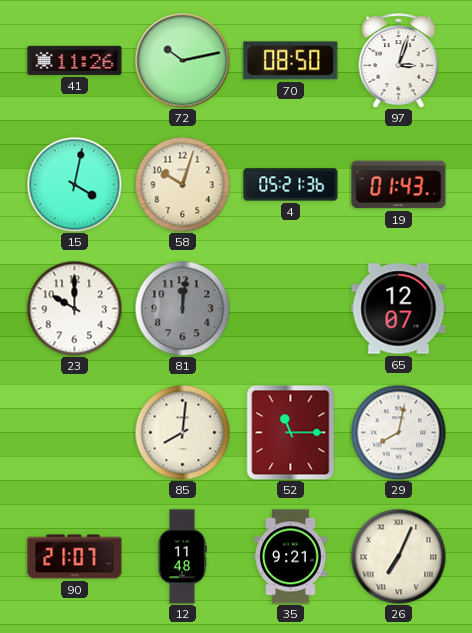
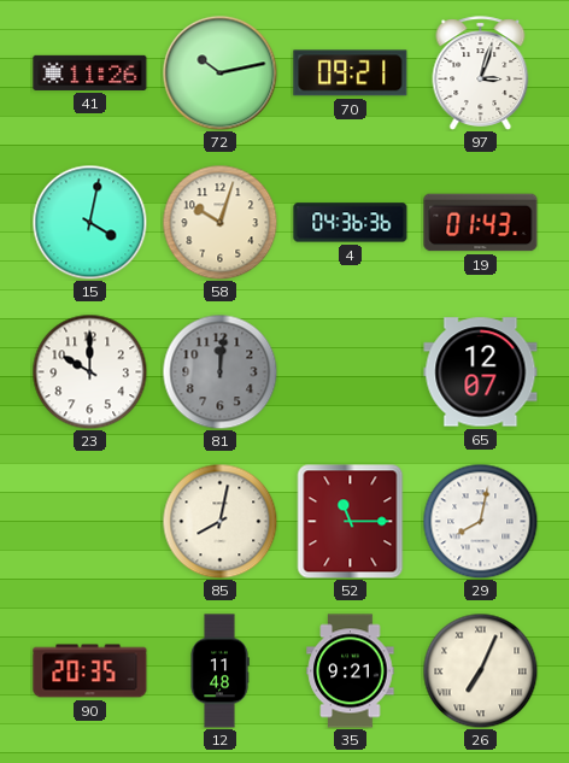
70: 08:50 -> 09:21 (351, 74)
4: 05:21 -> 04:36 (351, 223)
85: 8:01 -> 8:02 (219, 521)
90: 21:07 -> 20:35 (90, 671)
